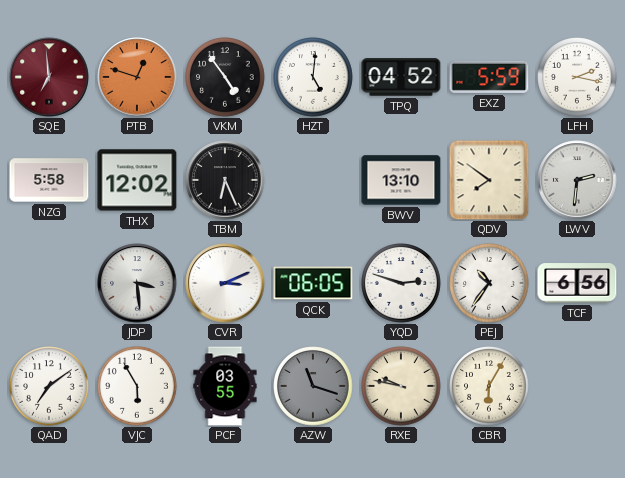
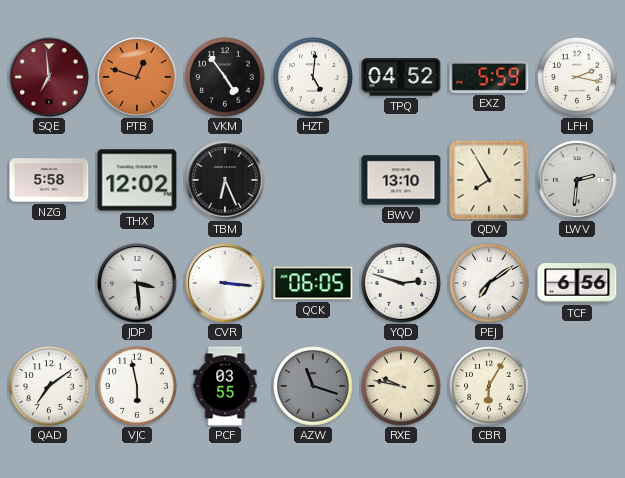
QDV: 7:51 -> 7:55 (489, 180)
CVR: 3:11 -> 3:16 (225, 283)
PEJ: 10:36 -> 7:09 (489, 283)
VJC: 5:55 -> 5:58 (137, 386)
